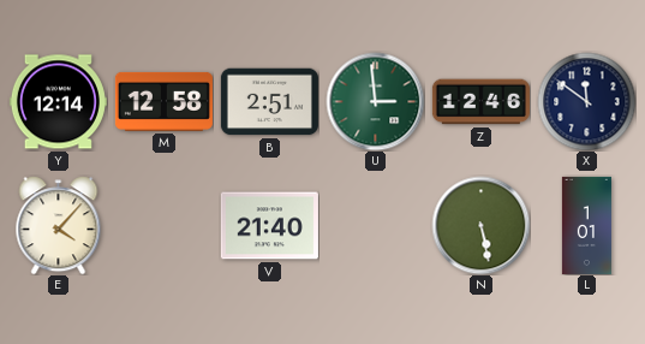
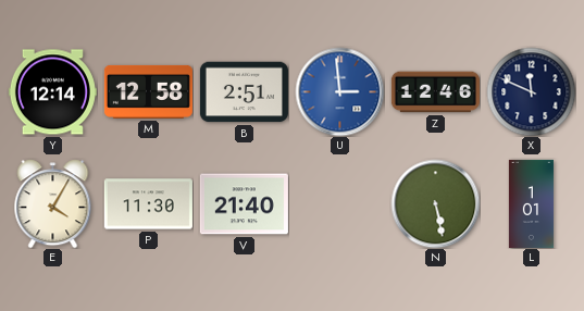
U dial: green -> blue (339, 91)
X: 11:51 -> 11:49 (531, 91)
E: 4:07 -> 4:05 (53, 203)
P: none -> 11:30 (148, 204)
